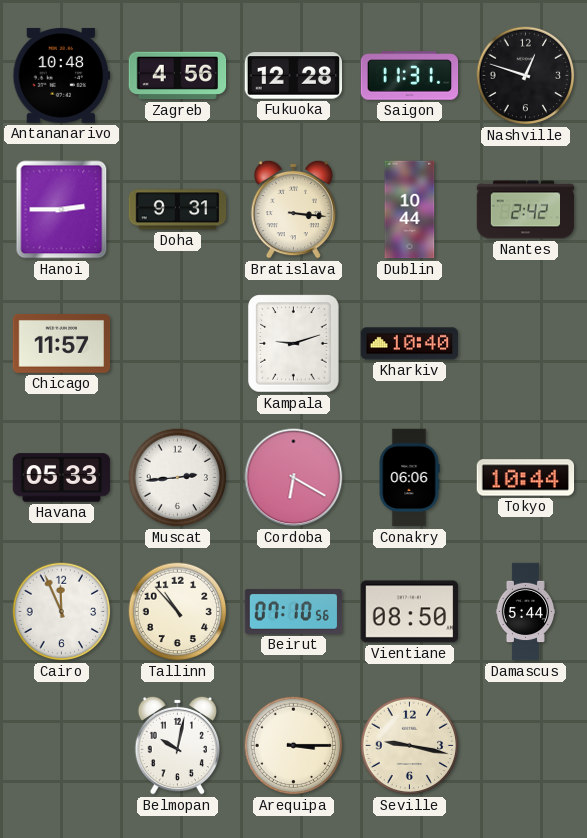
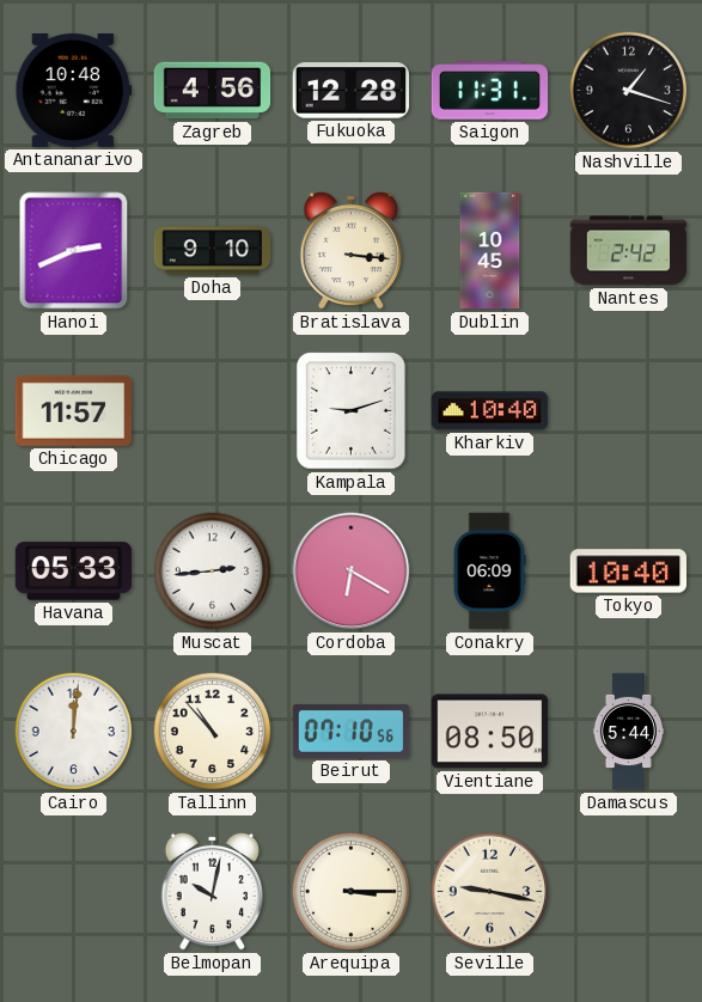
Nashville: 12:48 -> 1:18 (629, 91)
Hanoi: 2:45 -> 2:41 (74, 251)
Doha: 9:31 -> 9:10 (213, 251)
Dublin: 10:44 -> 10:45 (490, 251)
Conakry: 06:06 -> 06:09 (489, 572)
Tokyo: 10:44 -> 10:40 (629, 572)
Cairo: 11:56 -> 12:01 (74, 732)
